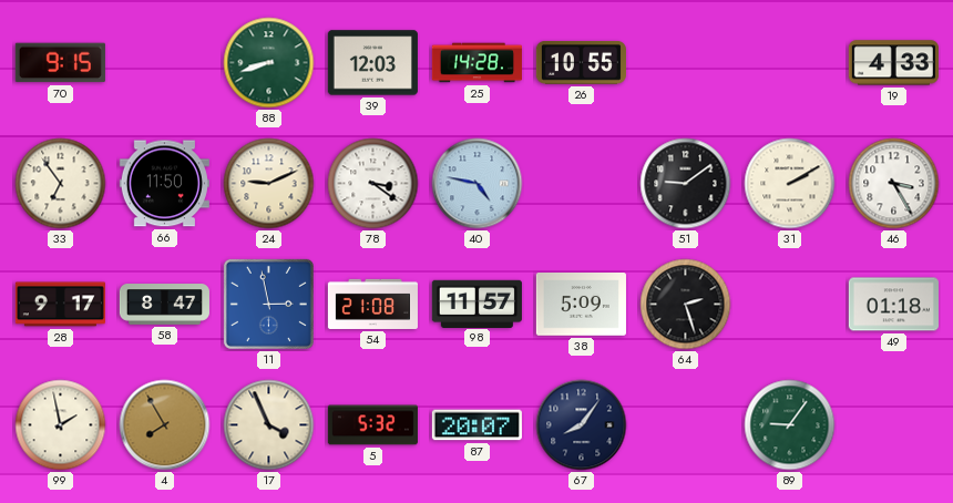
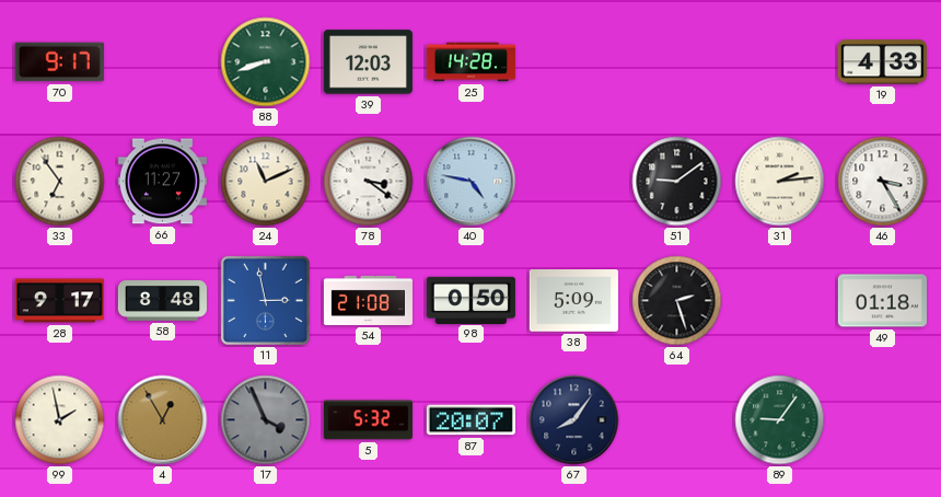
70: 9:15 -> 9:17 (59, 62)
26: 10:55 -> none (581, 62)
66: 11:50 -> 11:27 (162, 182)
24: 9:11 -> 11:11 (266, 182)
31: 2:10 -> 2:14 (780, 182)
58: 8:47 -> 8:48 (162, 301)
98: 11:57 -> 0:50 (471, 300)
4: 7:55 -> 12:55 (163, 420)
17 dial: cream -> grey (266, 420)
